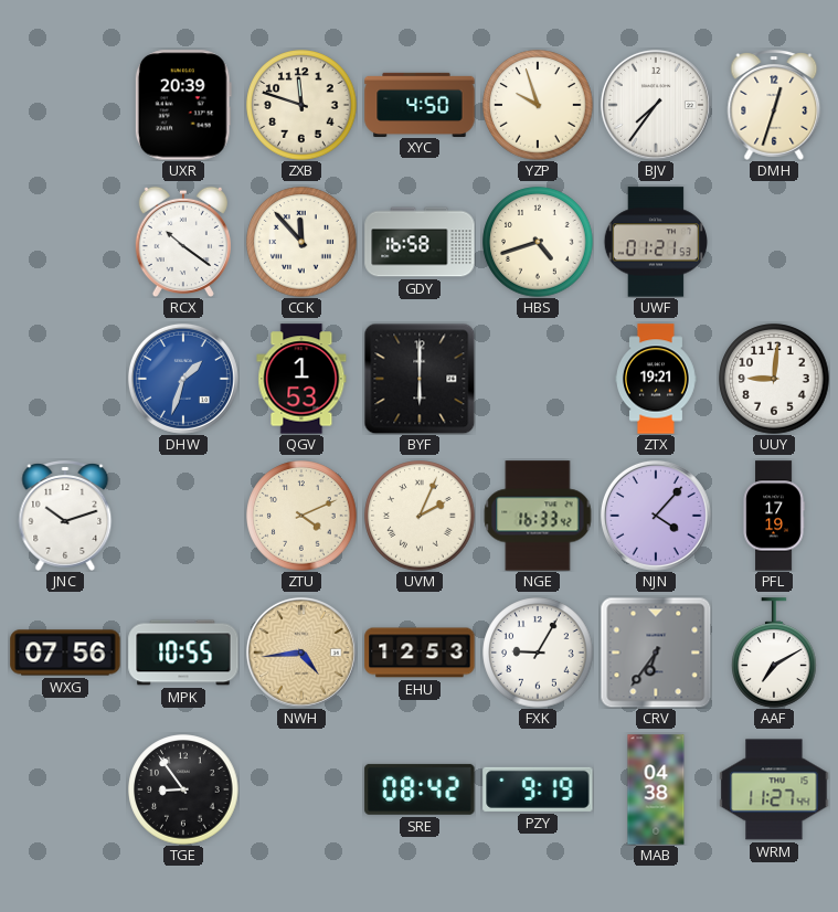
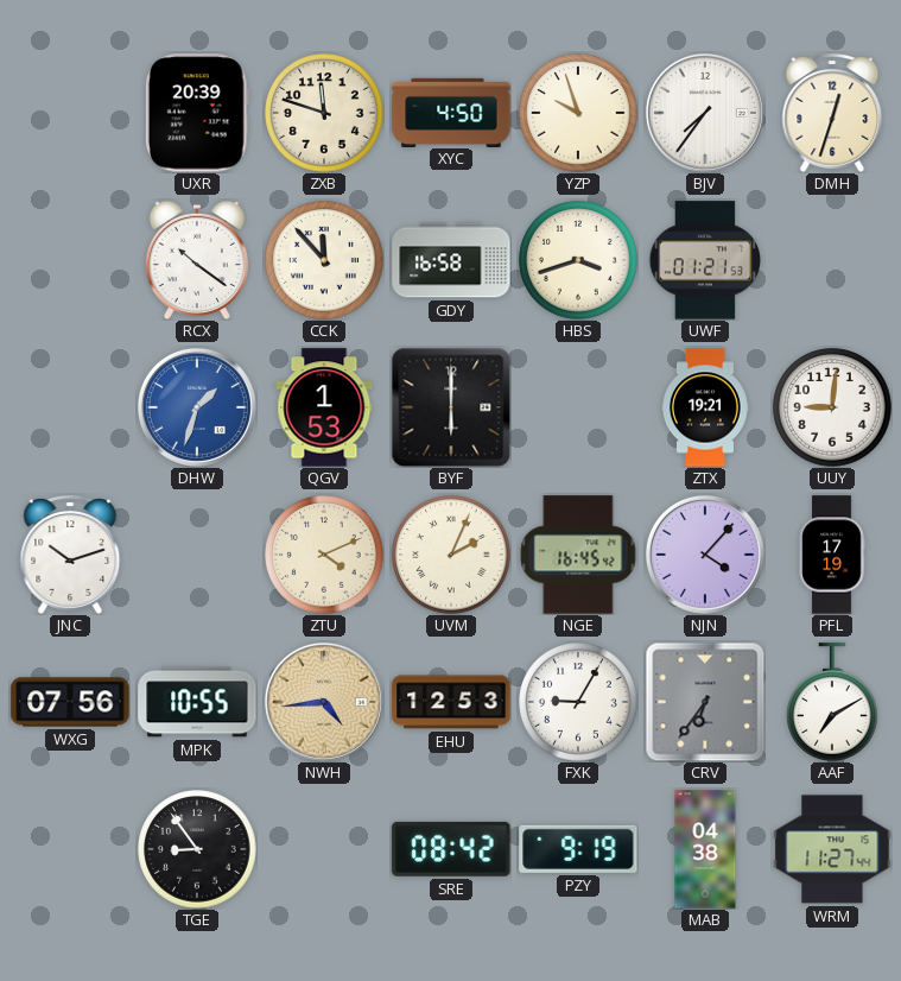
HBS: 4:42 -> 3:42 (578, 260)
NGE: 16:33 -> 16:45 (578, 555)
